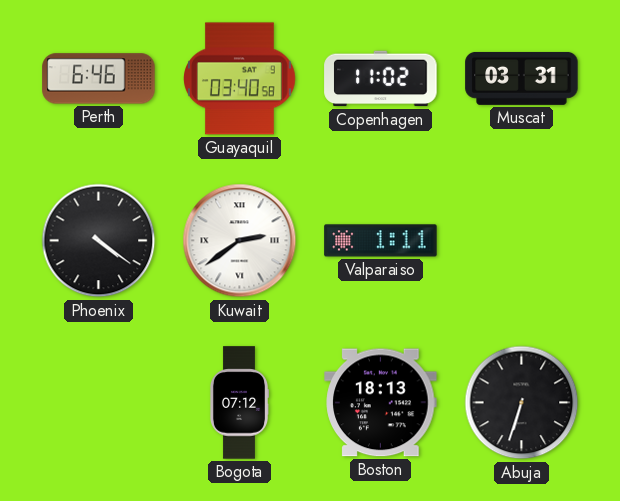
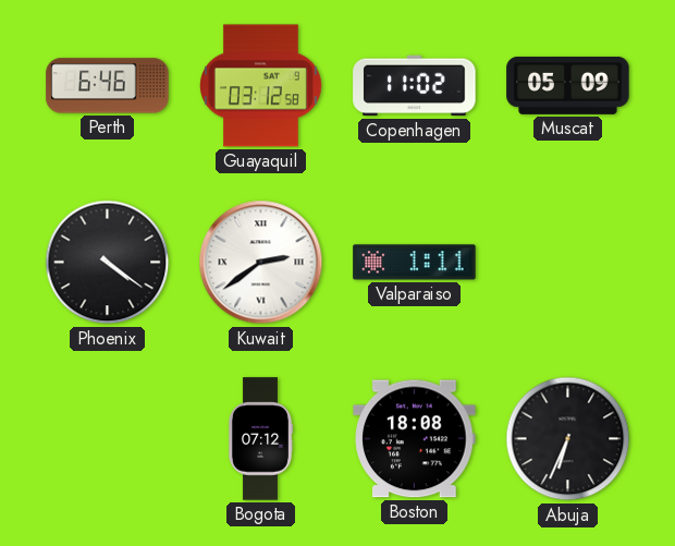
Guayaquil: 03:40 -> 03:12 (261, 86)
Muscat: 03:31 -> 05:09 (568, 85)
Boston: 18:13 -> 18:08 (415, 439)
Abuja: 6:33 -> 6:34 (568, 439)
